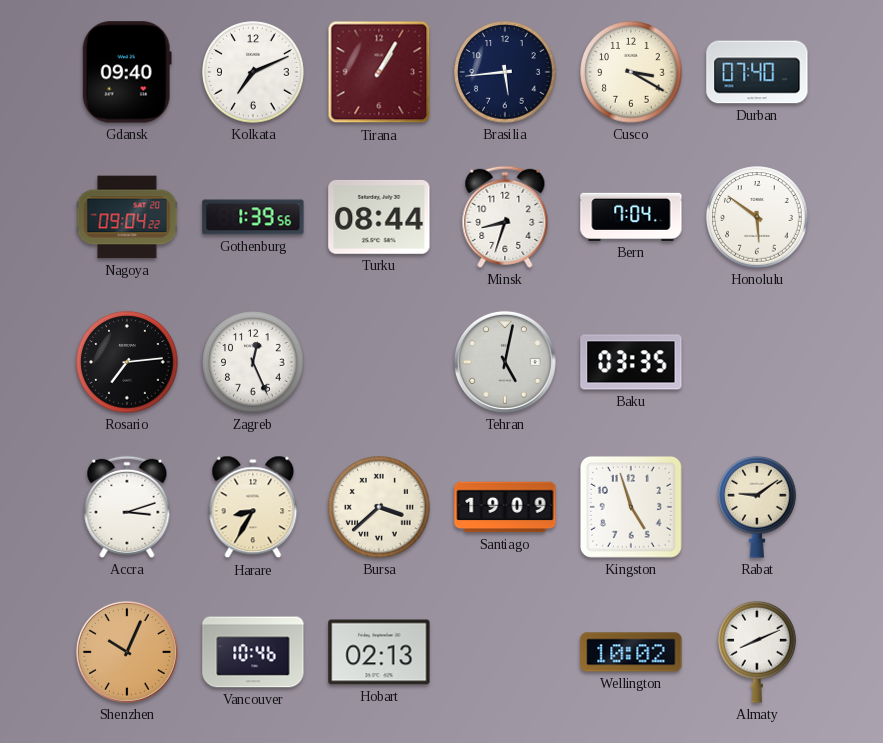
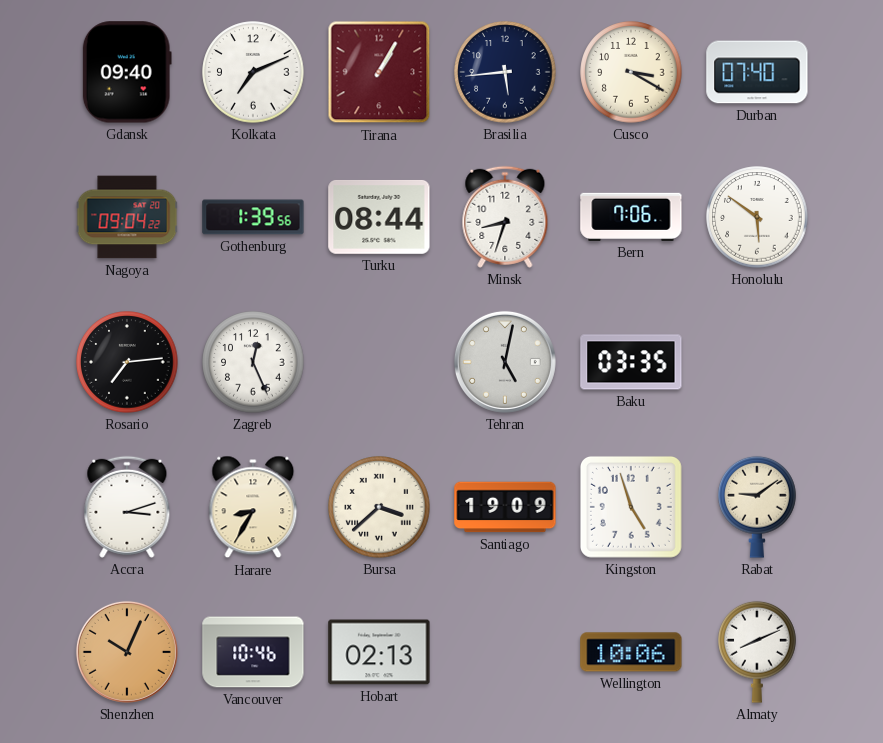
Bern: 7:04 -> 7:06 (631, 217)
Wellington: 10:02 -> 10:06 (631, 652)
